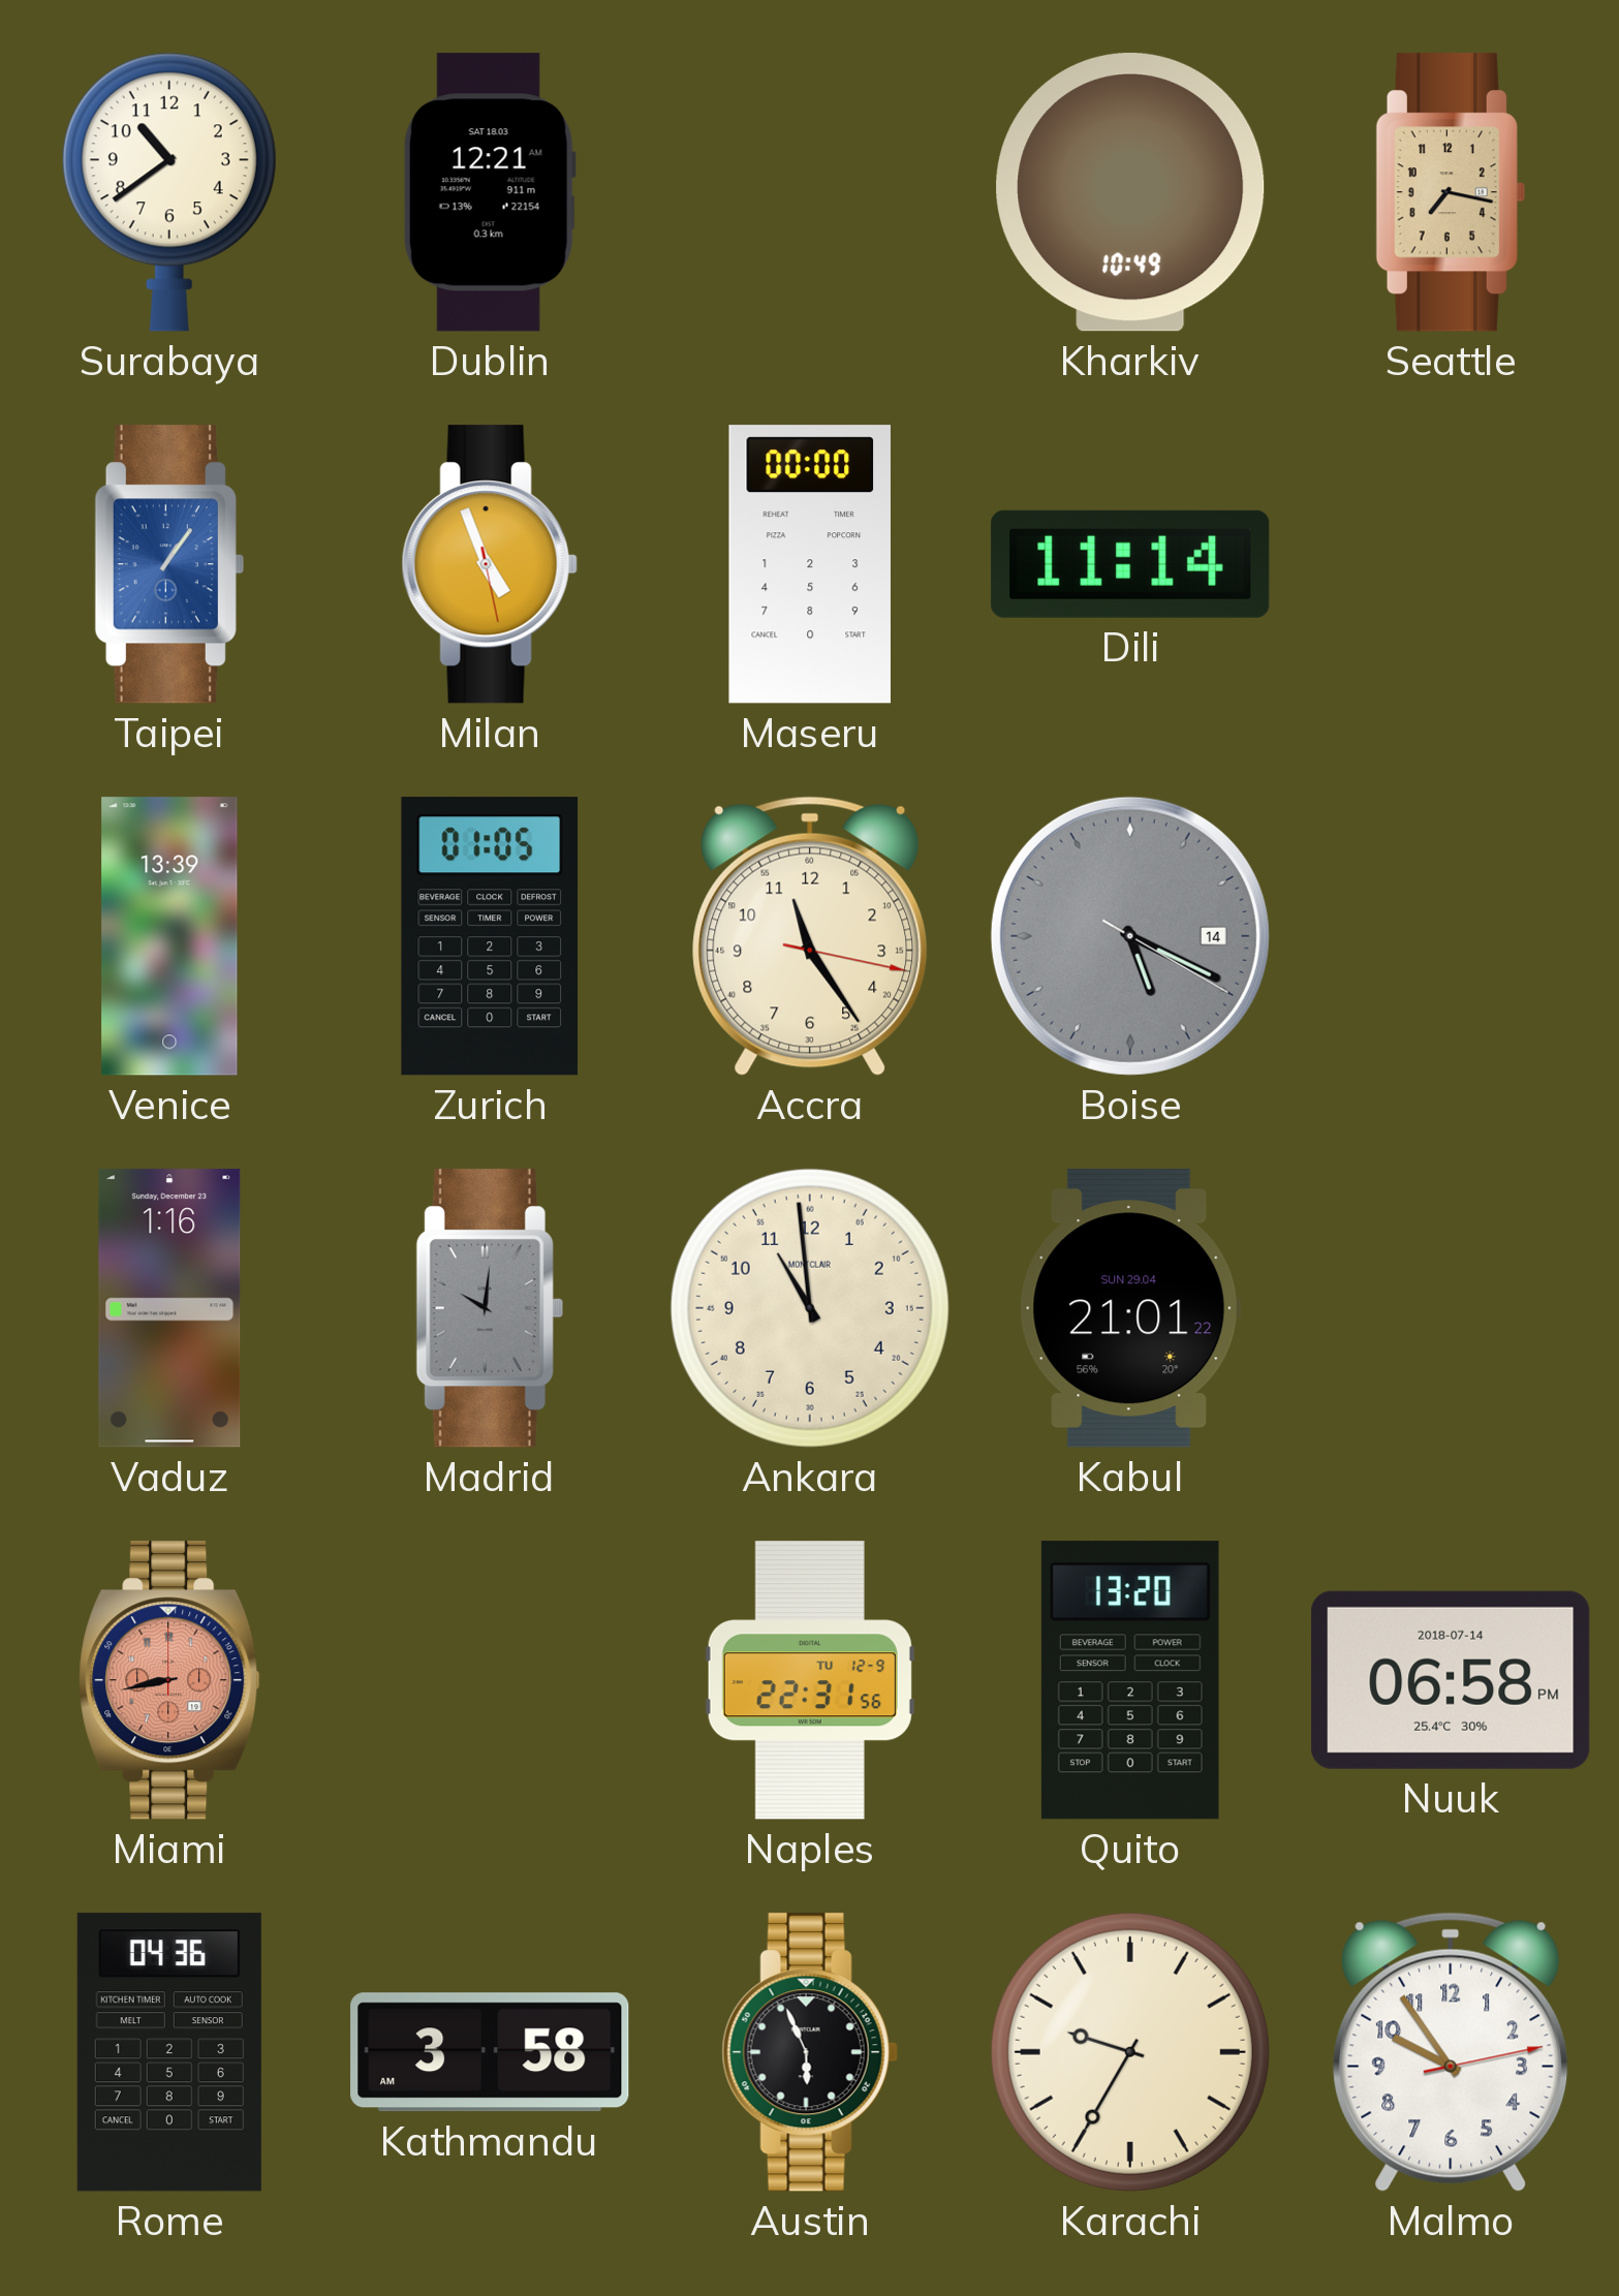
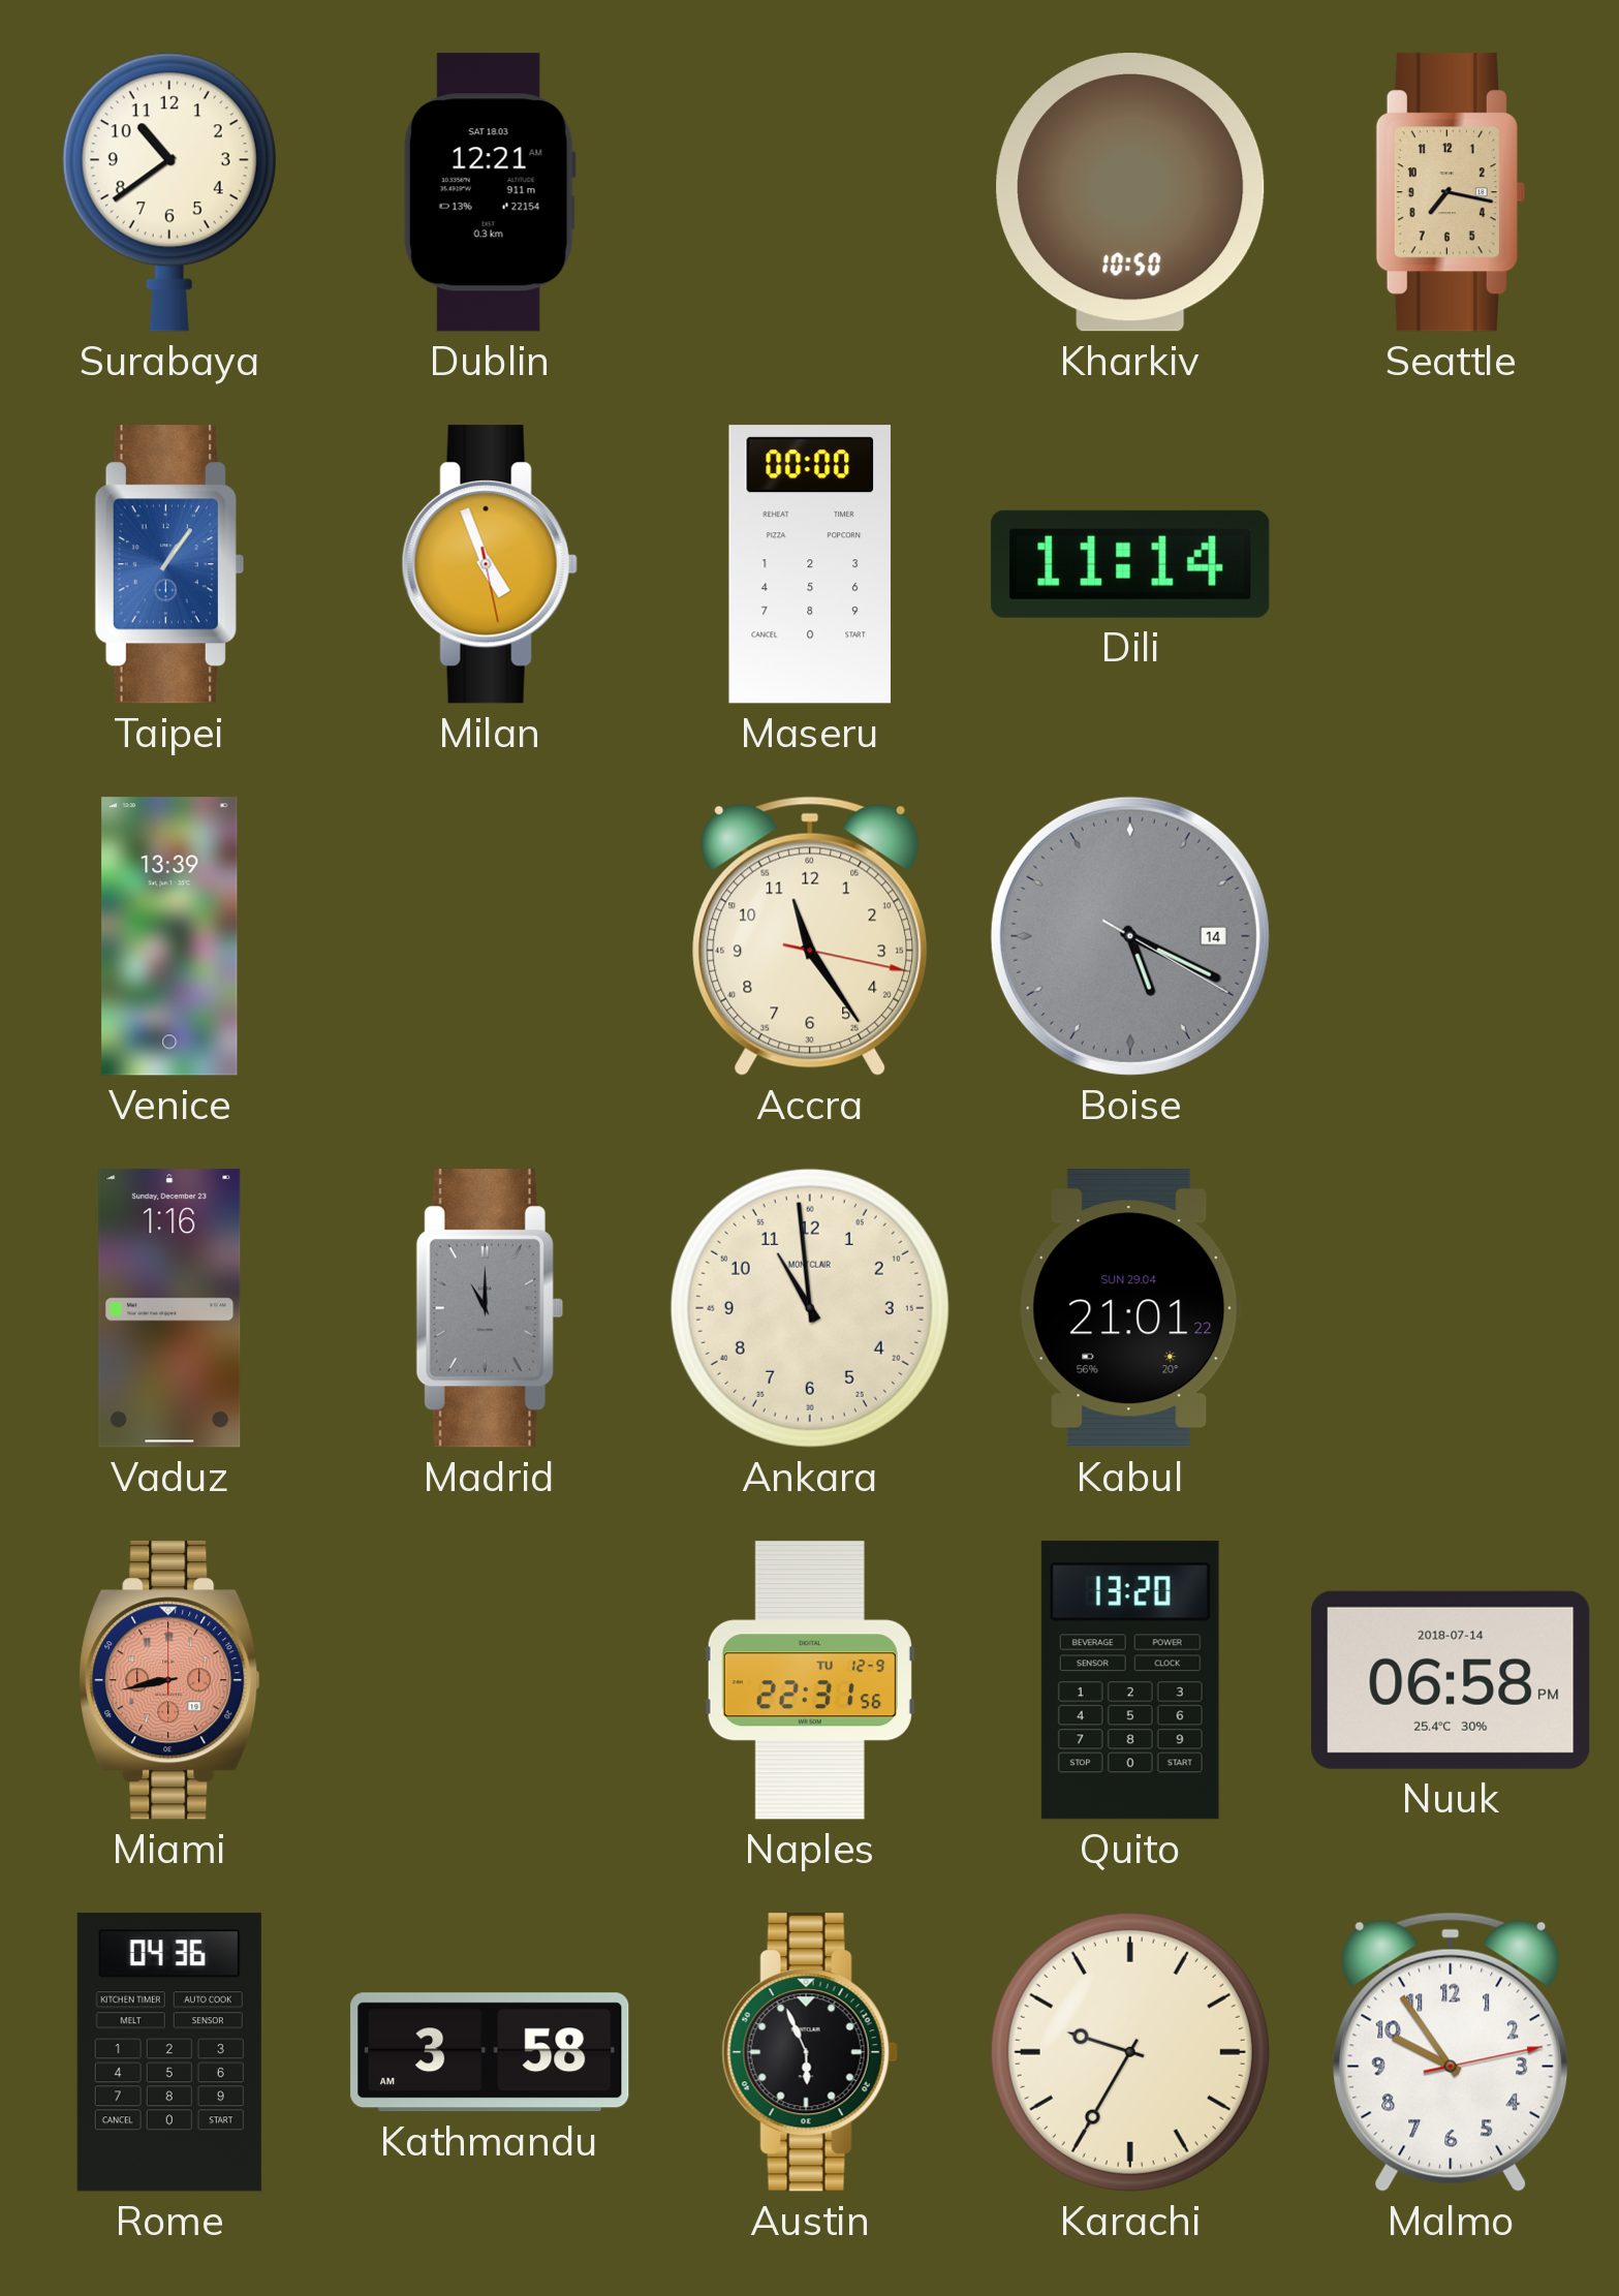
Kharkiv: 10:49 -> 10:50 (1130, 192)
Zurich: 01:05 -> none (490, 936)
Madrid: 10:01 -> 11:00 (490, 1308)
